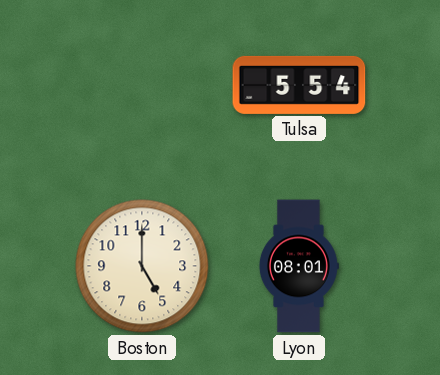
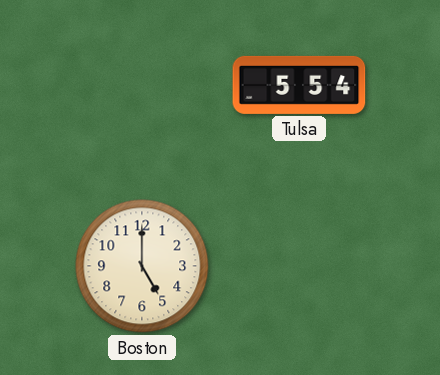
Lyon: 08:01 -> none (298, 266)
